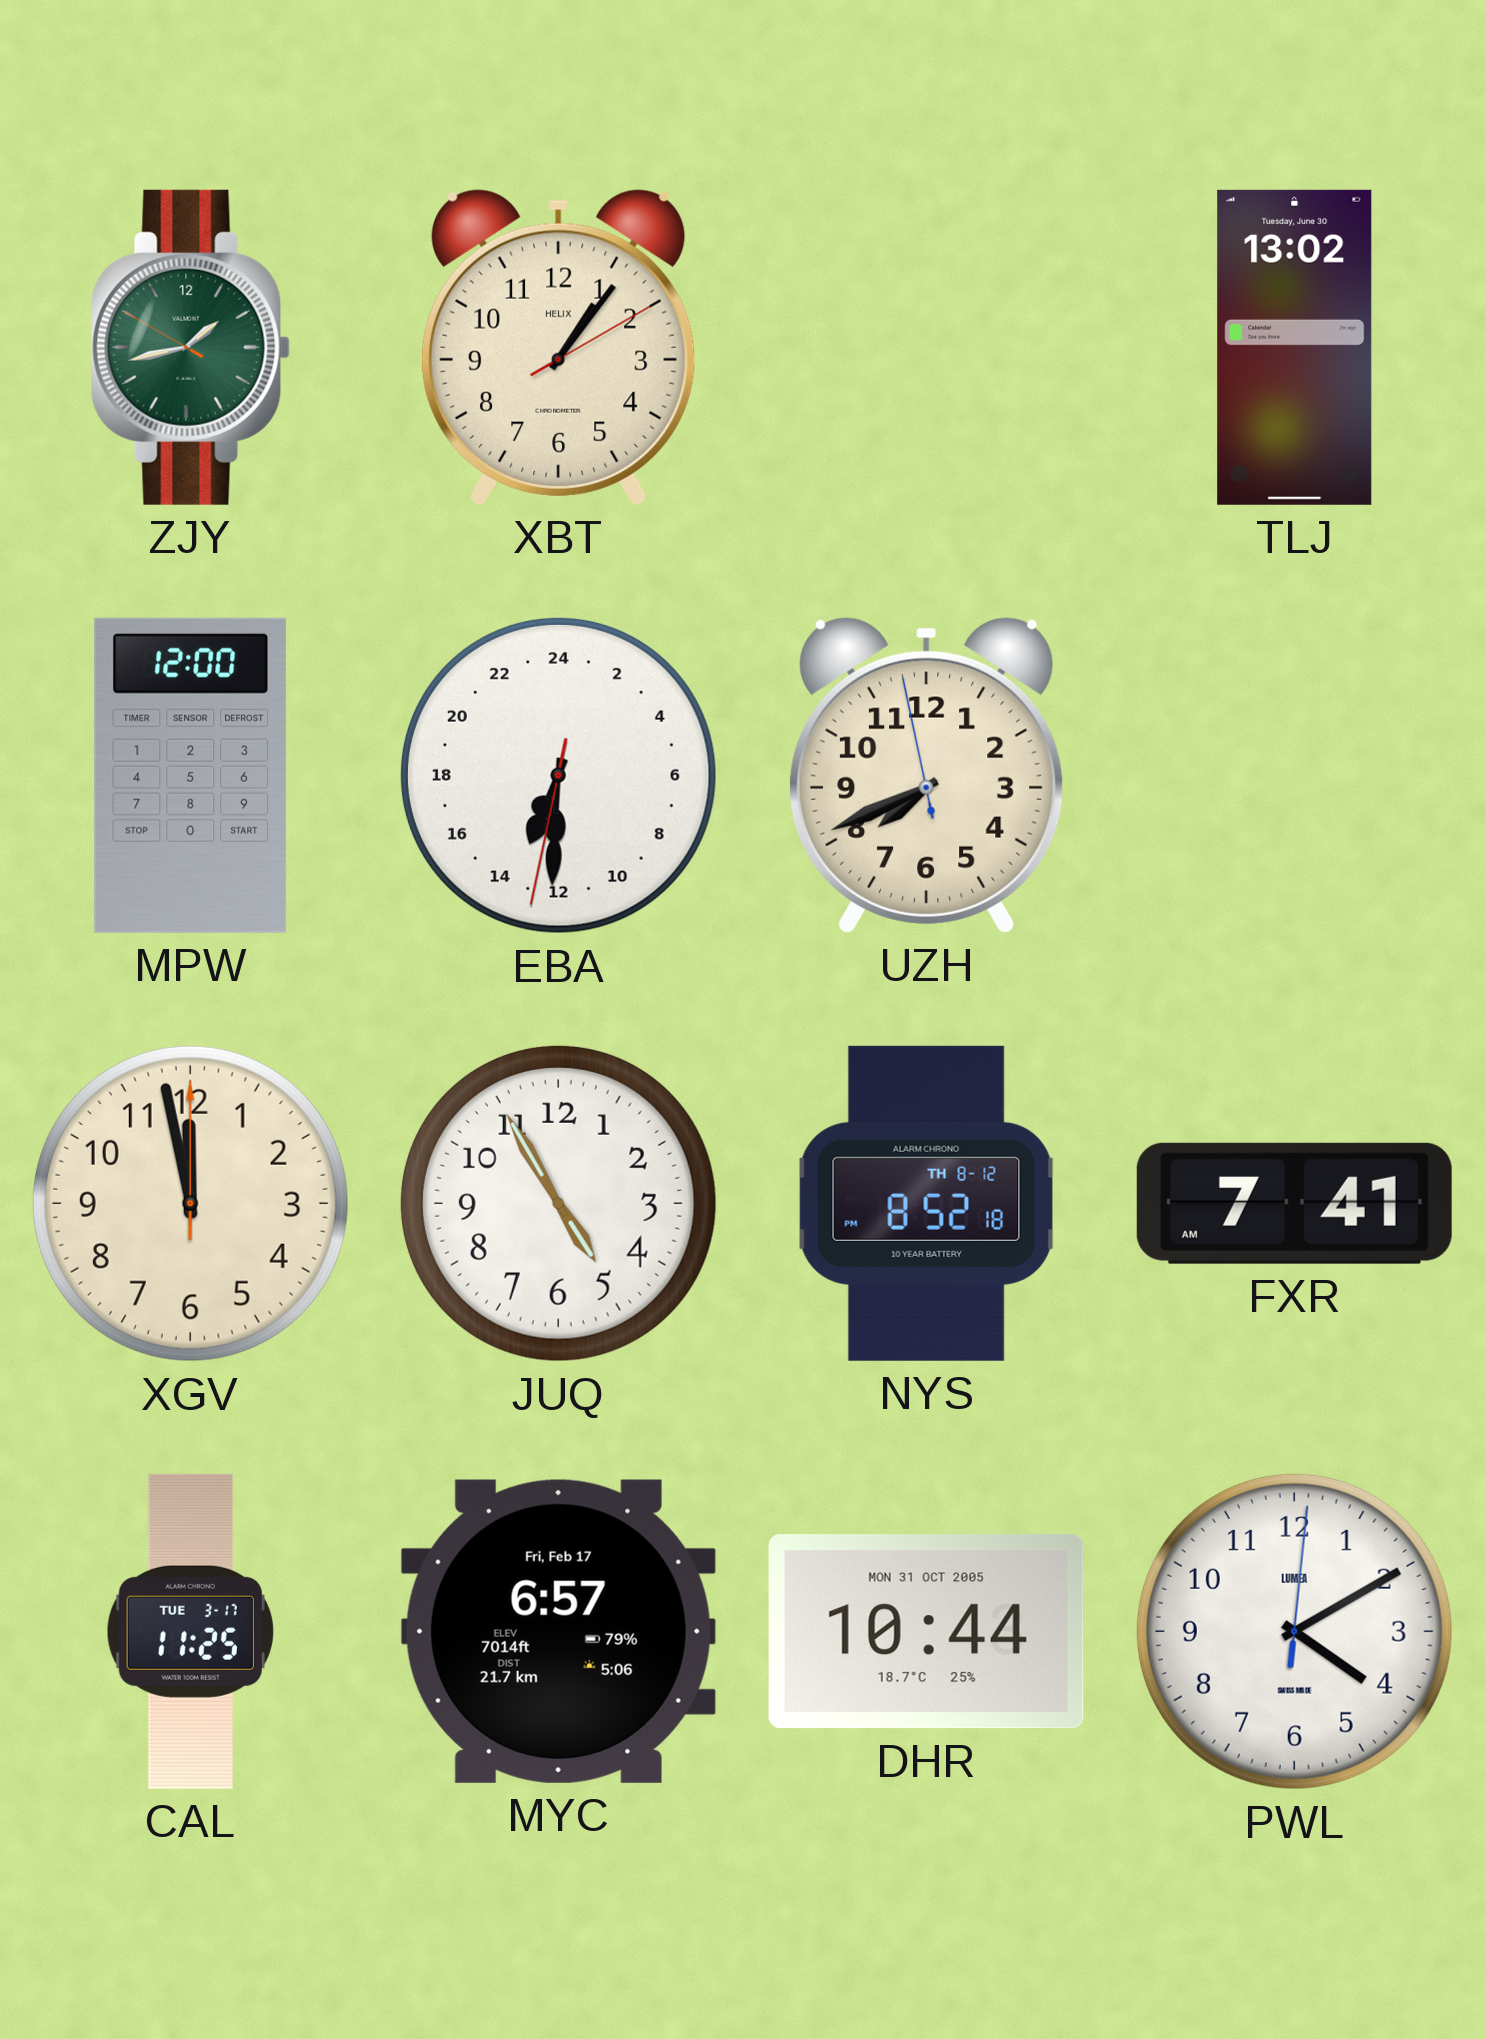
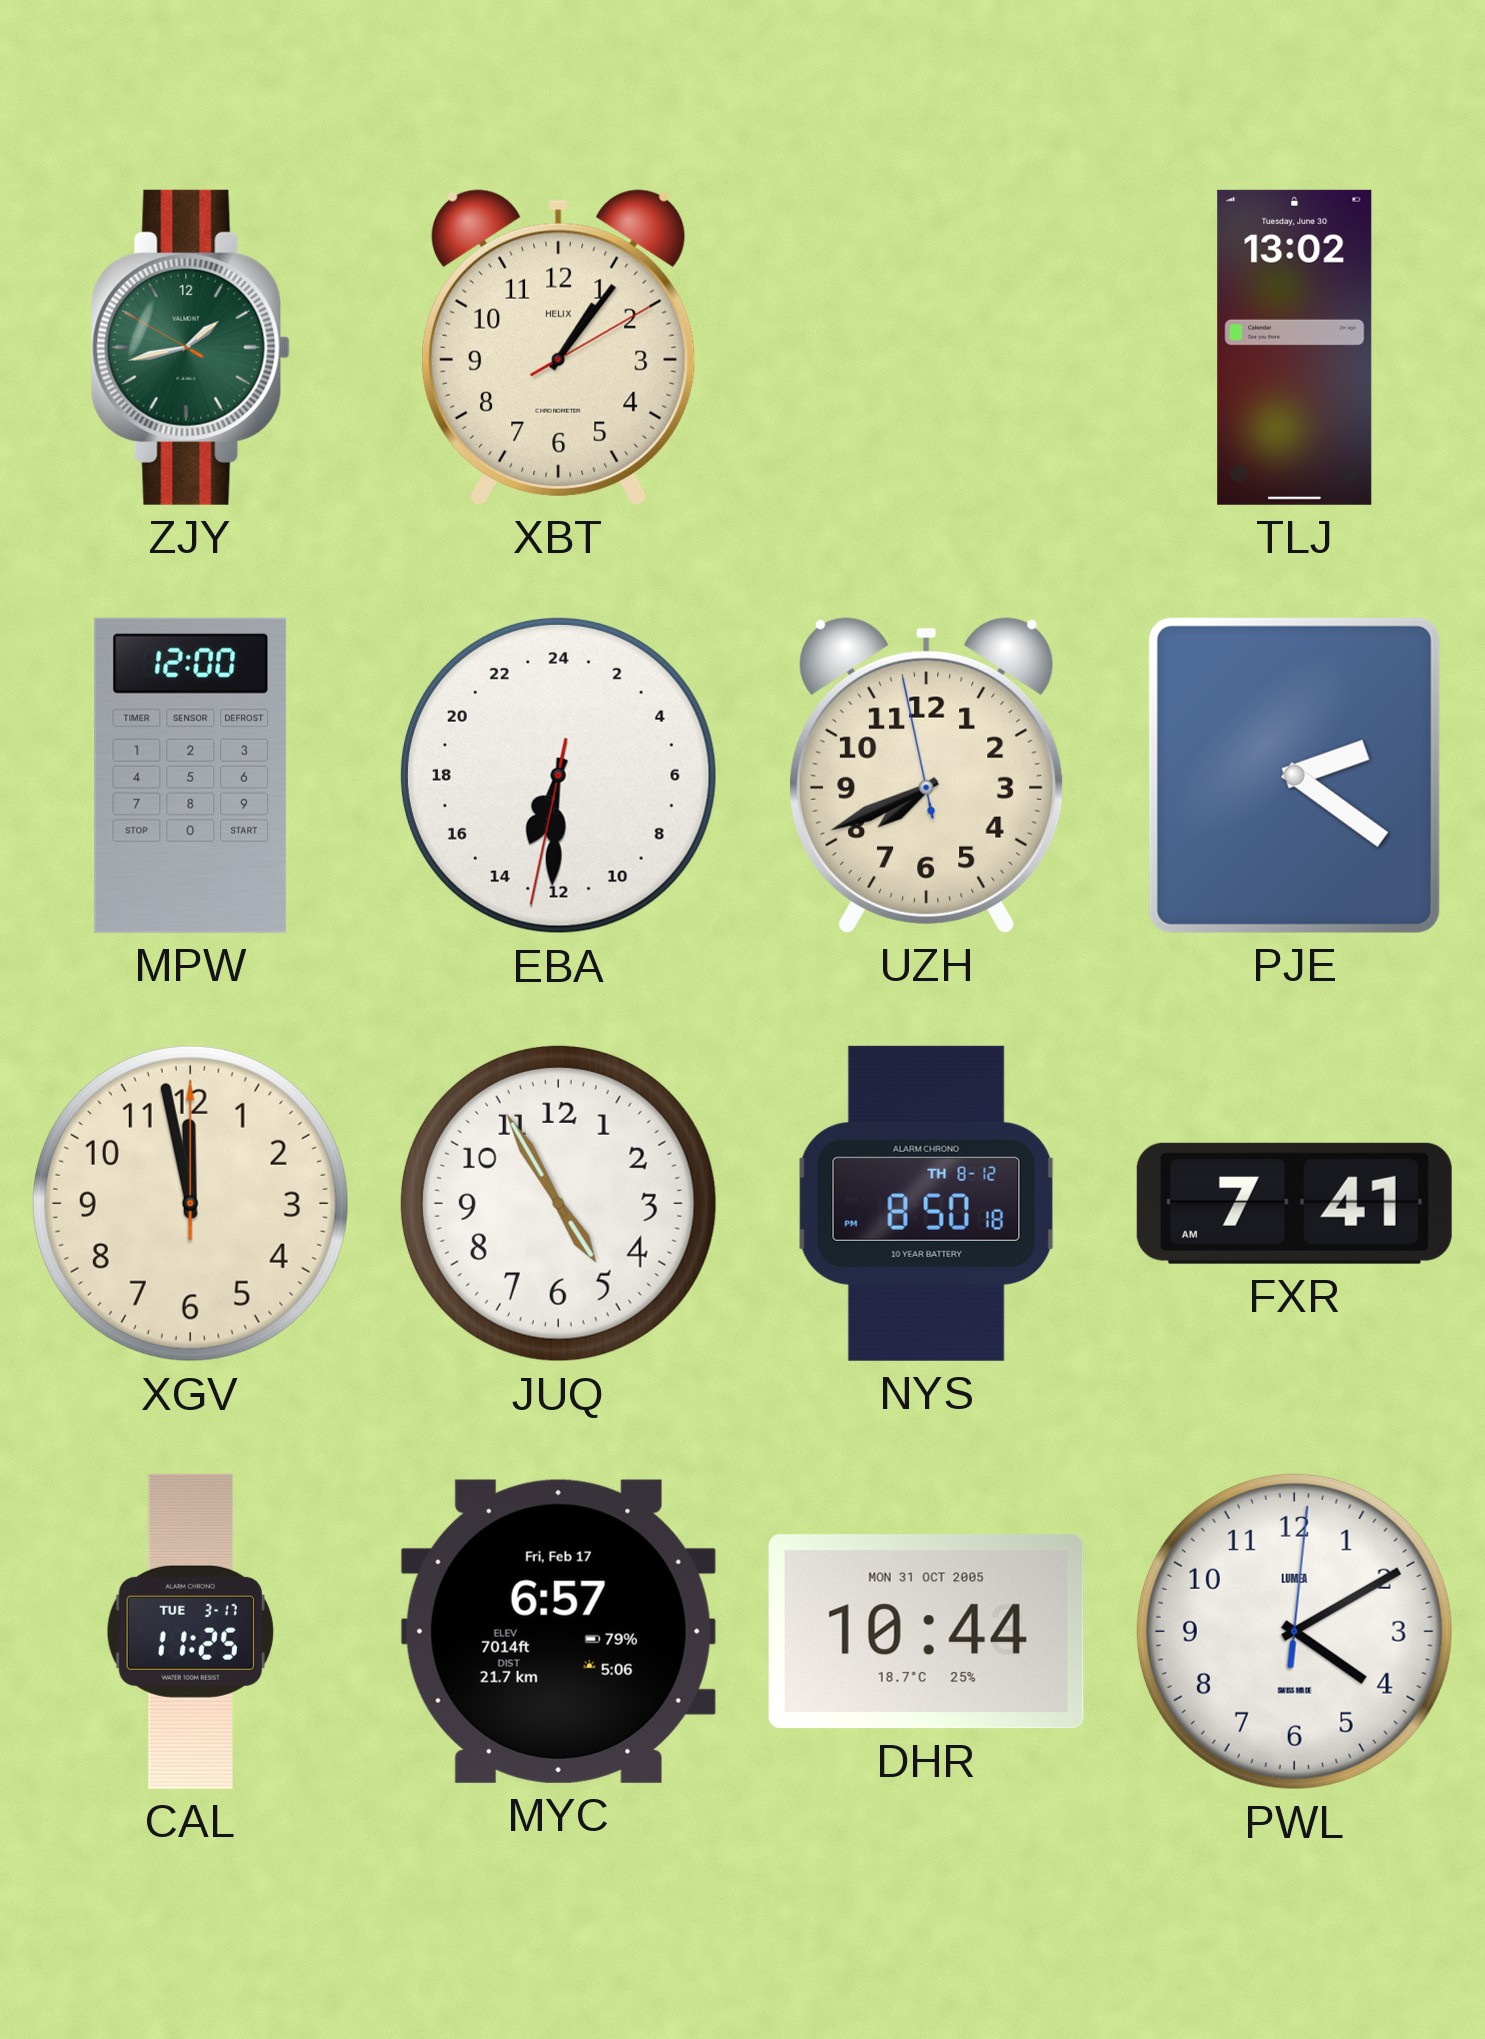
PJE: none -> 2:21 (1294, 775)
NYS: 8:52 -> 8:50 (926, 1203)
